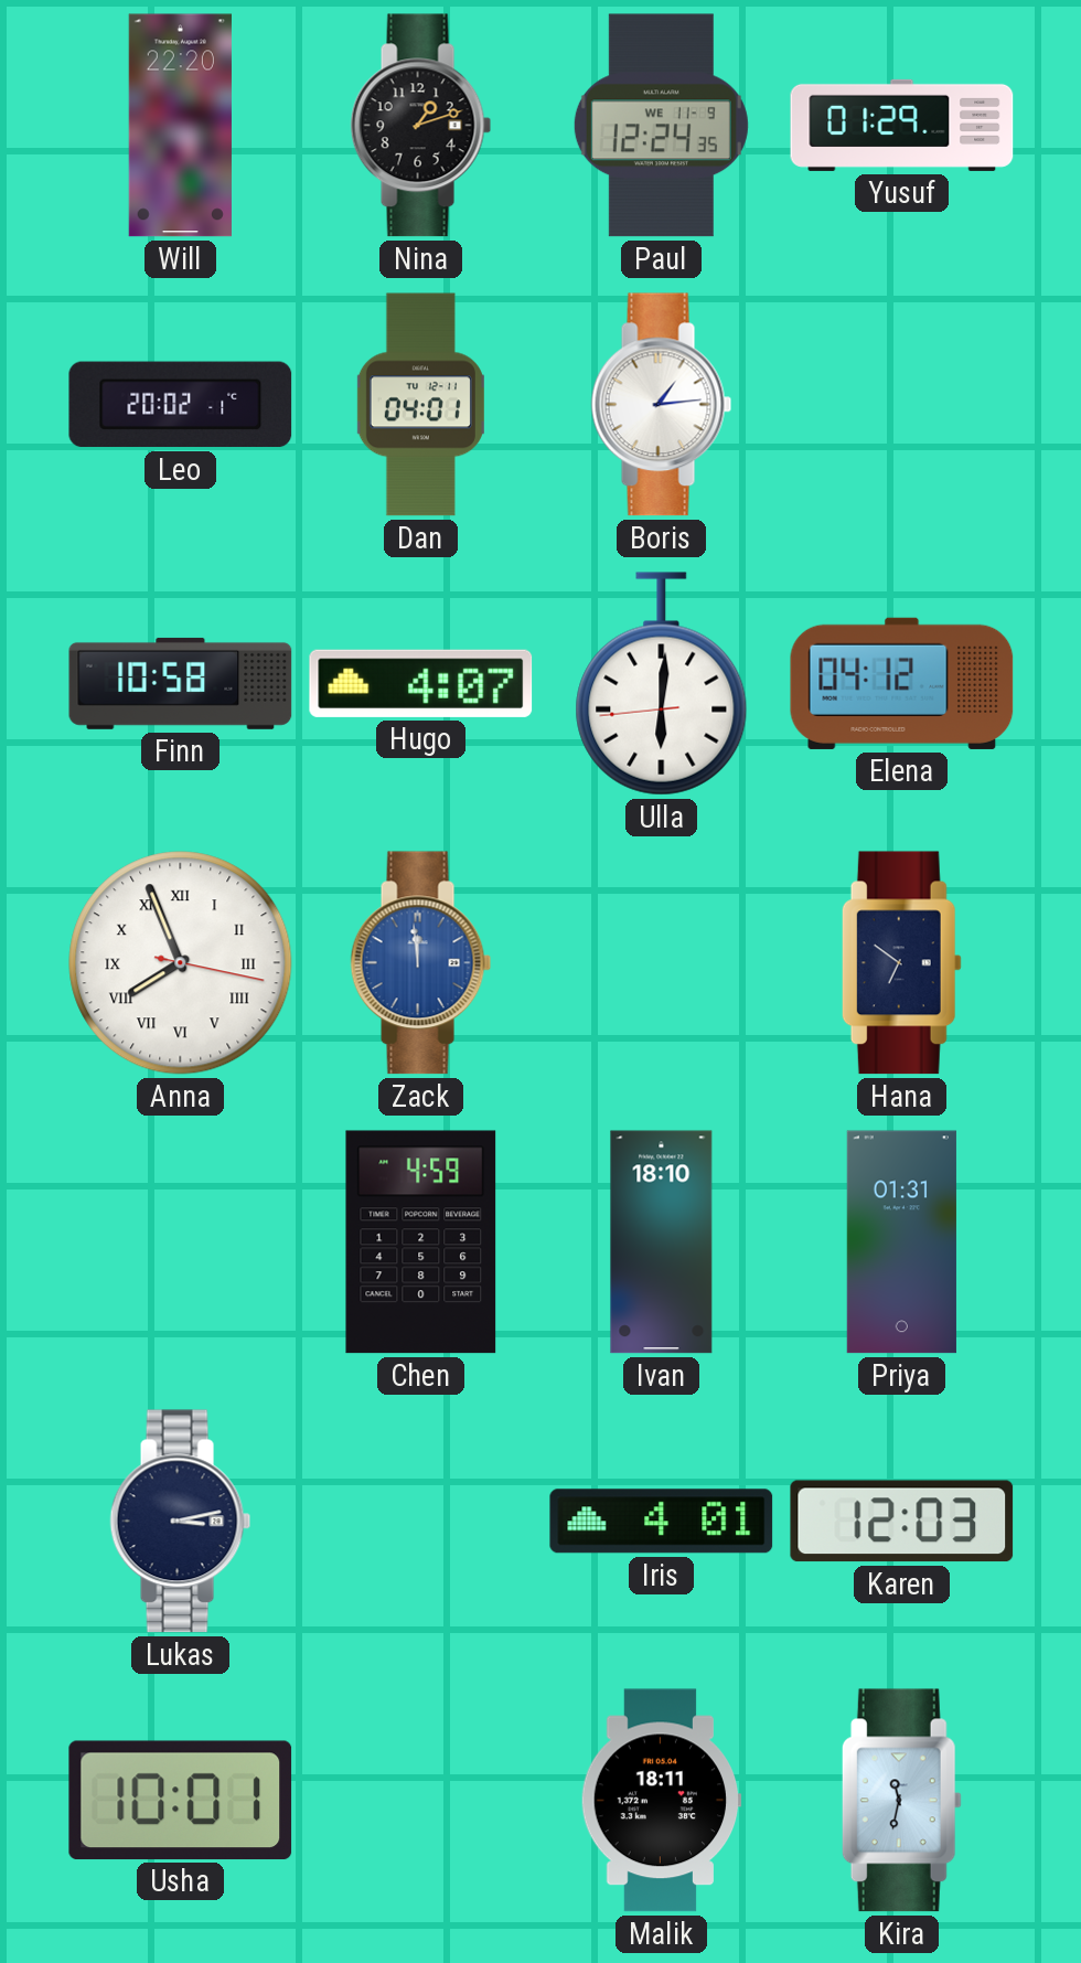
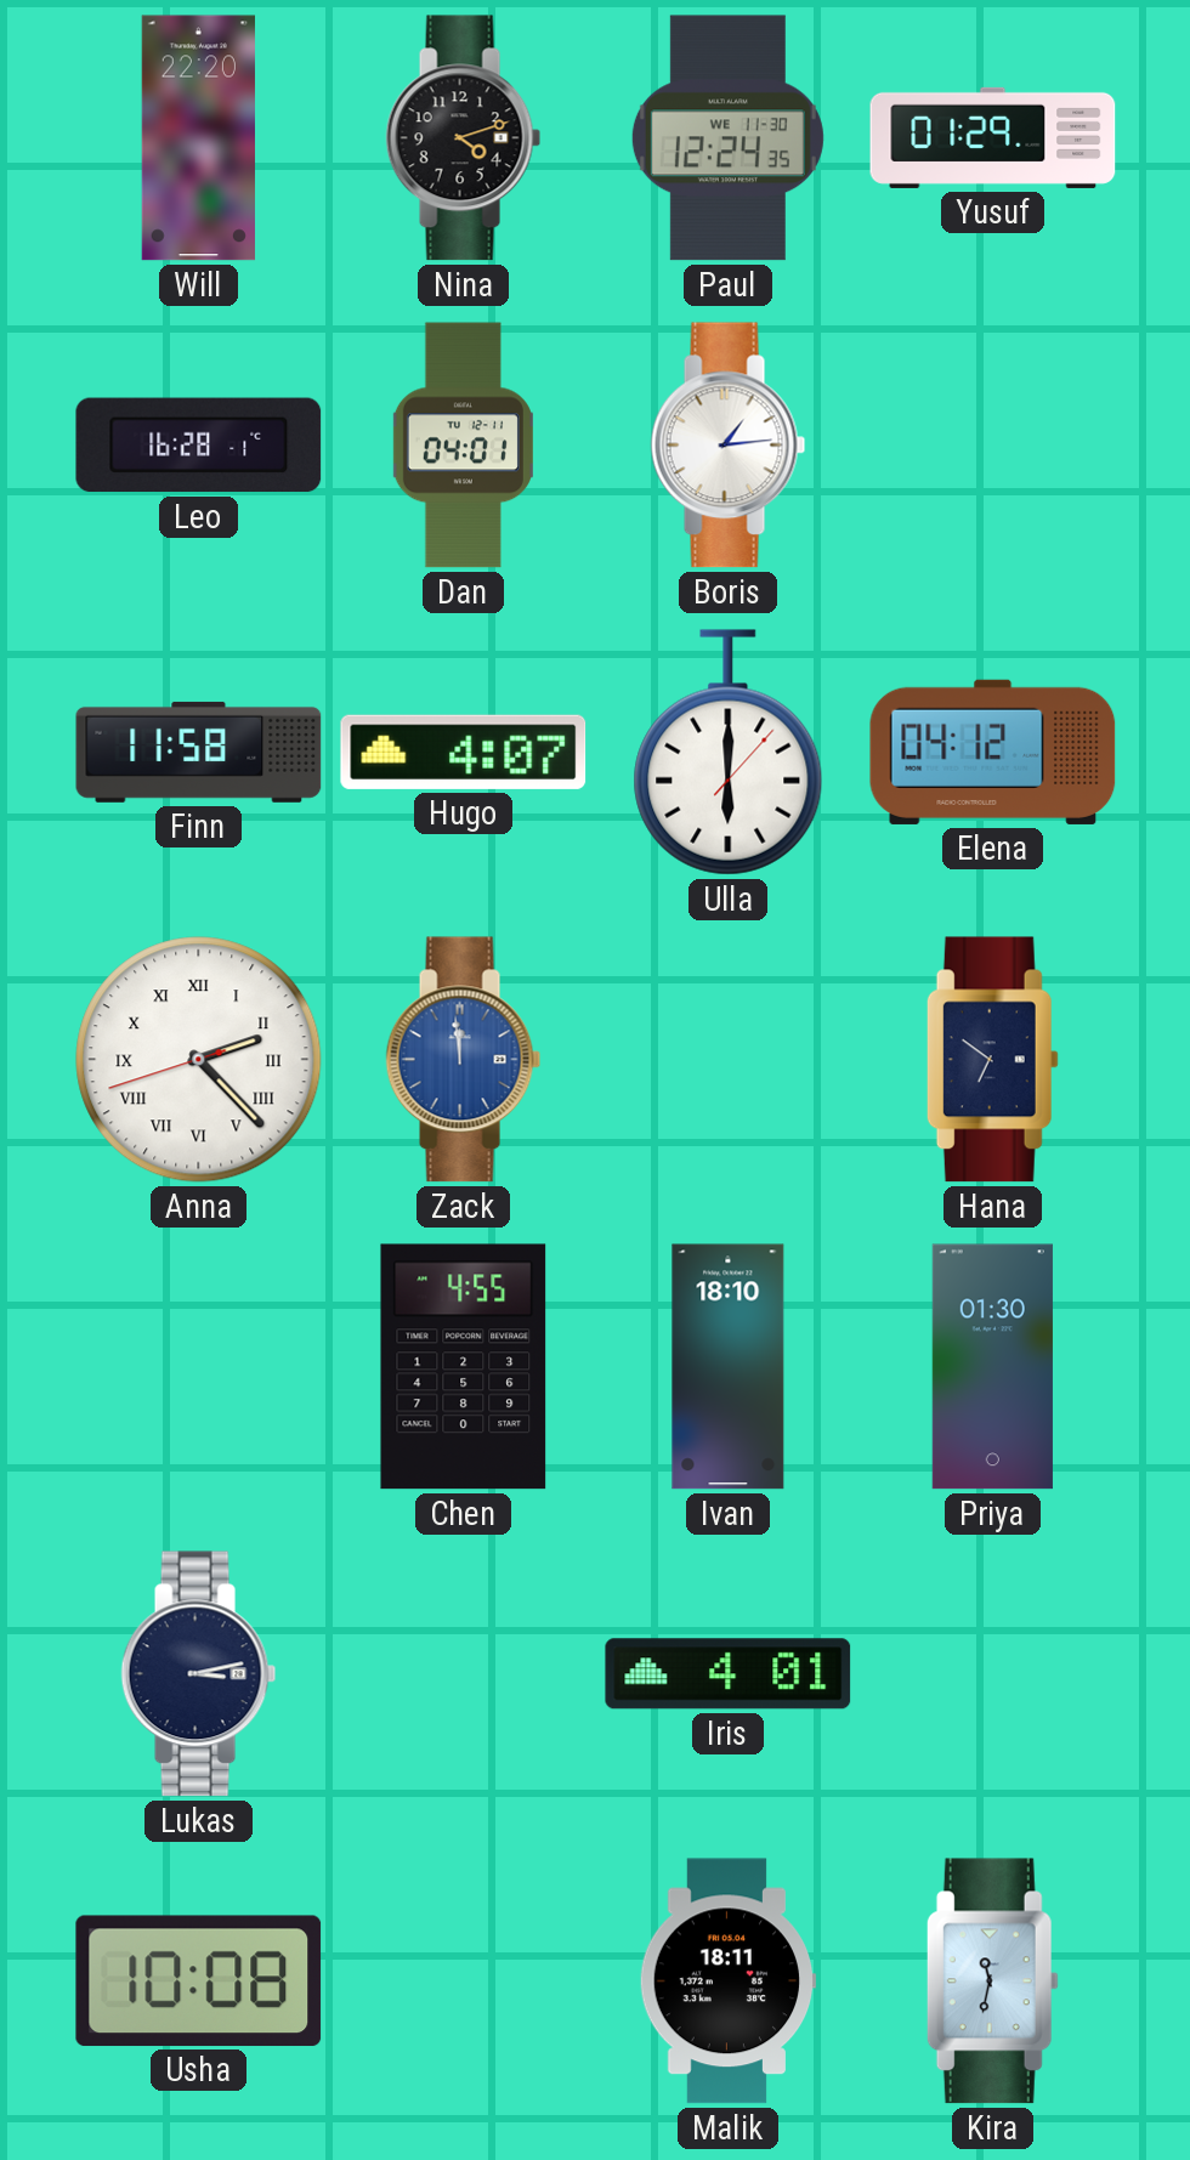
Nina: 1:12 -> 4:12 (464, 138)
Paul date: WE 11-9 -> WE 11-30 (727, 138)
Leo: 20:02 -> 16:28 (199, 446)
Finn: 10:58 -> 11:58 (199, 752)
Ulla: 6:00:44 -> 6:00:07 (729, 753)
Anna: 7:56 -> 2:22 (199, 1060)
Chen: 4:59 -> 4:55 (464, 1367)
Priya: 01:31 -> 01:30 (992, 1367)
Karen: 12:03 -> none (902, 1522)
Usha: 10:01 -> 10:08 (199, 1980)
